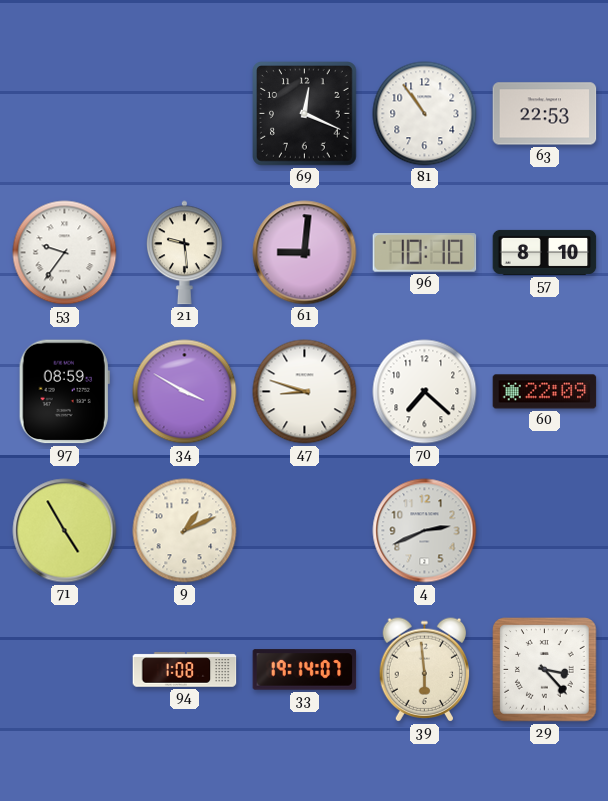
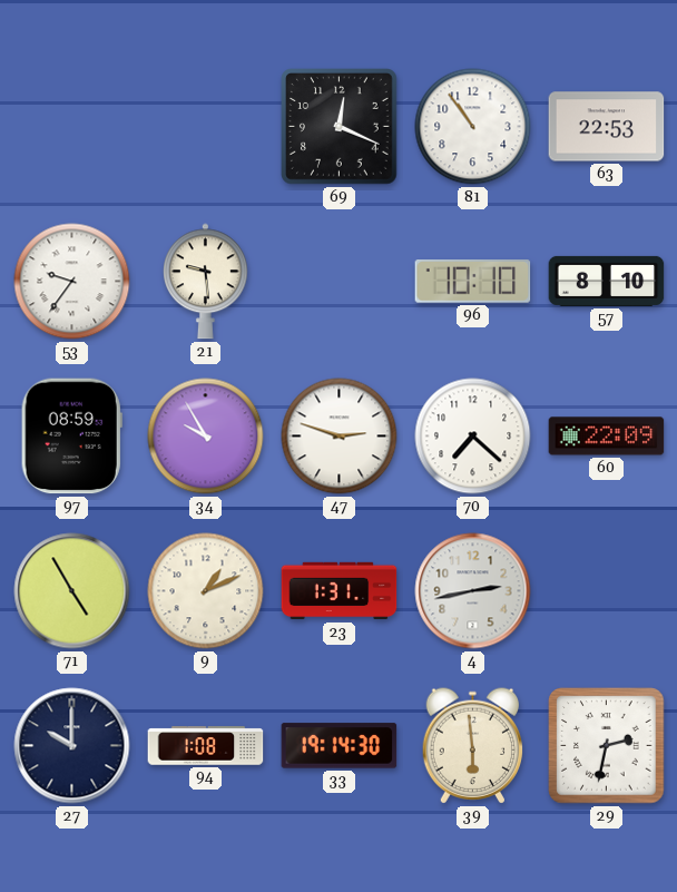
61: 9:01 -> none (305, 253)
34: 3:50 -> 9:55 (206, 437)
47: 8:48 -> 2:48 (340, 437)
23: none -> 1:31 (340, 591)
4: 2:41 -> 2:43 (473, 591)
27: none -> 10:00 (72, 746)
33: 19:14:07 -> 19:14:30 (340, 746)
29: 3:23 -> 2:32 (607, 746)
